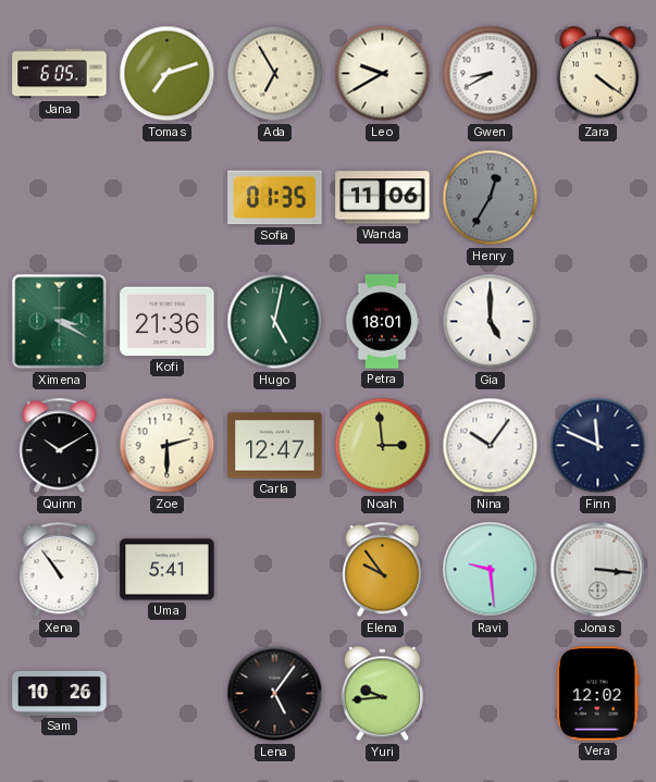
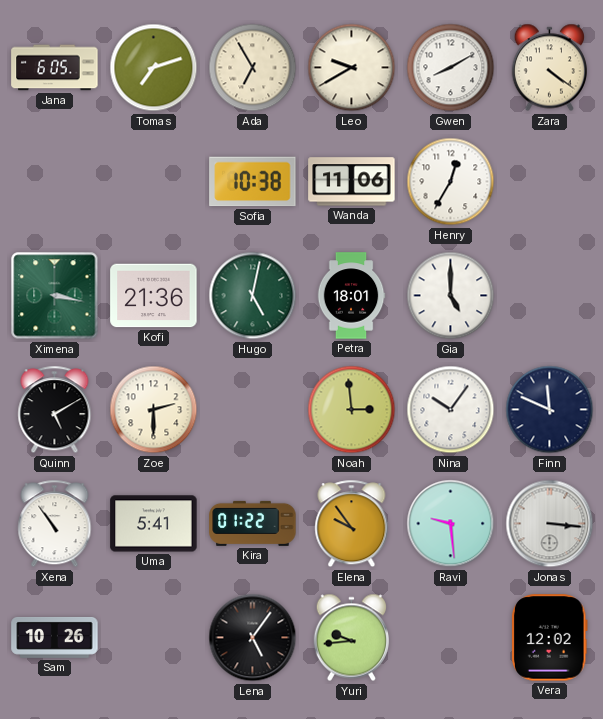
Gwen: 8:40 -> 8:10 (451, 68)
Sofia: 01:35 -> 10:38 (253, 182)
Henry dial: grey -> white (451, 182)
Ximena: 3:20 -> 3:17 (55, 296)
Quinn: 10:10 -> 5:10 (55, 410)
Carla: 12:47 -> none (275, 446)
Kira: none -> 01:22 (253, 523)
